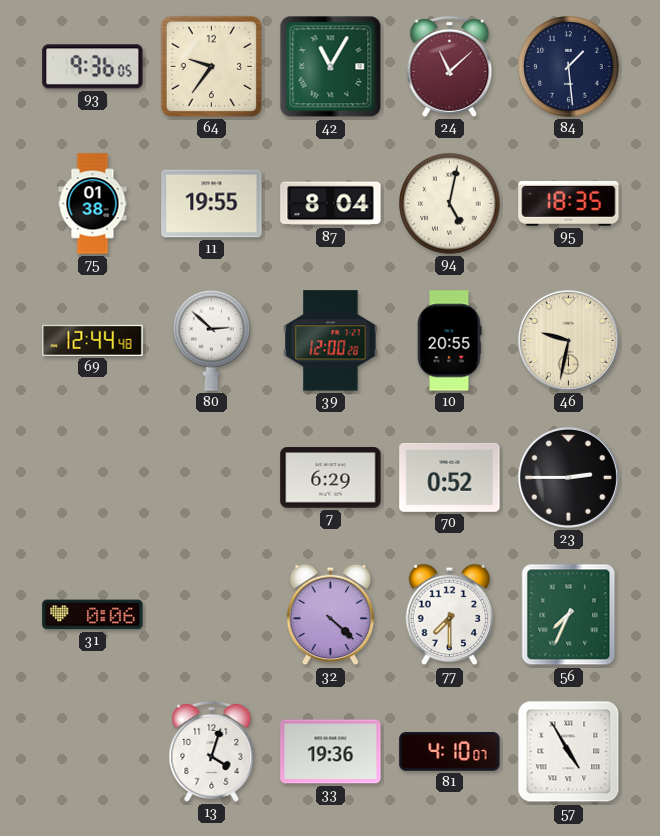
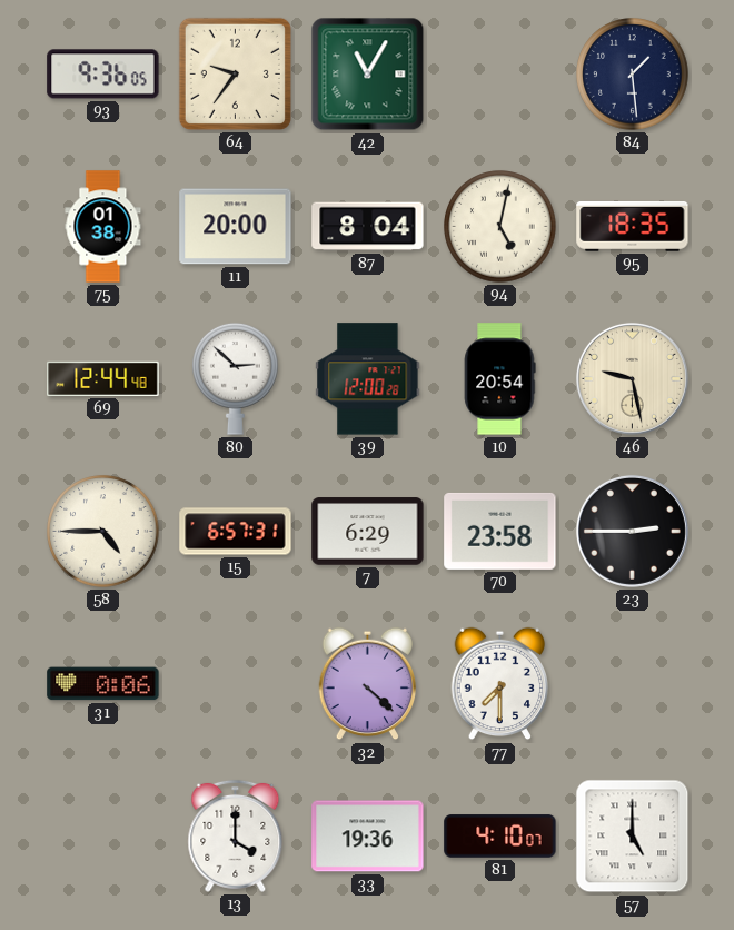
24: 11:08 -> none (450, 66)
11: 19:55 -> 20:00 (236, 227)
10: 20:55 -> 20:54 (499, 379)
46: 9:32 -> 9:28 (632, 378)
58: none -> 4:45 (103, 532)
15: none -> 6:57 (236, 532)
70: 0:52 -> 23:58 (500, 531)
56: 7:34 -> none (569, 615)
13: 4:03 -> 4:00 (236, 835)
57: 4:55 -> 5:00 (633, 837)
